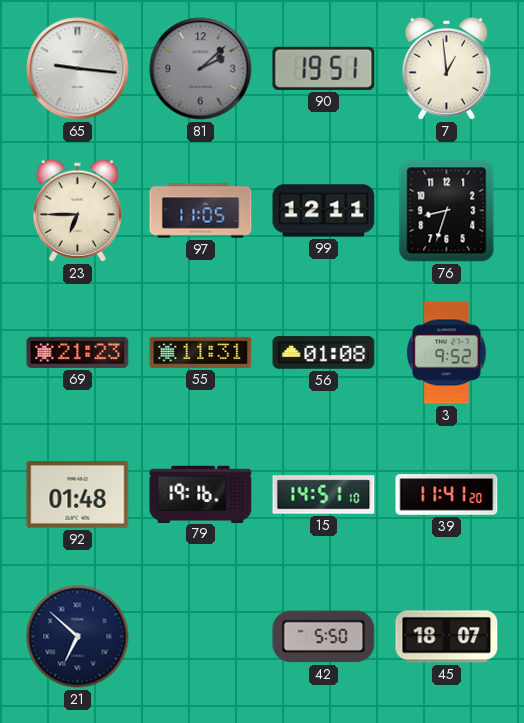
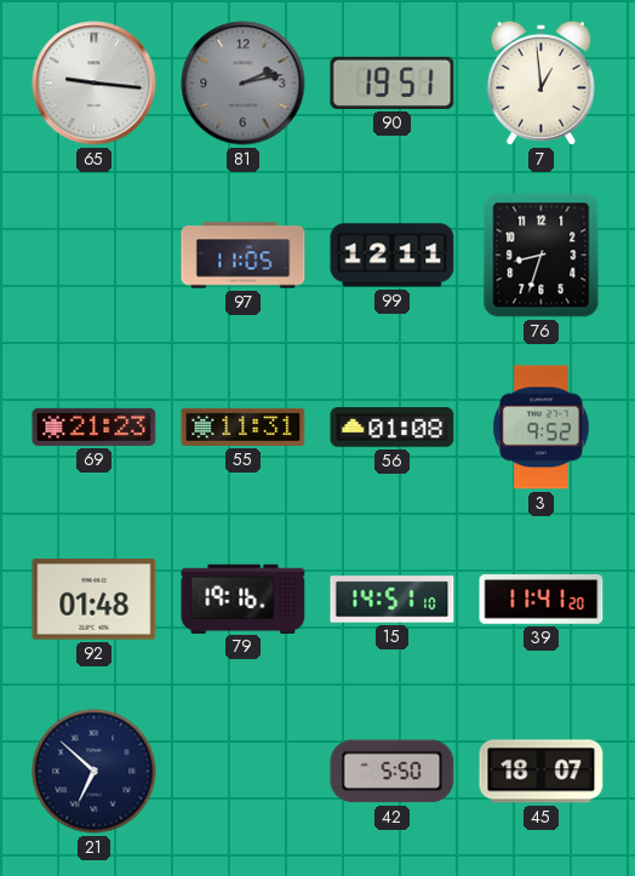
81: 2:08 -> 2:13 (244, 84)
23: 6:45 -> none (77, 210)
